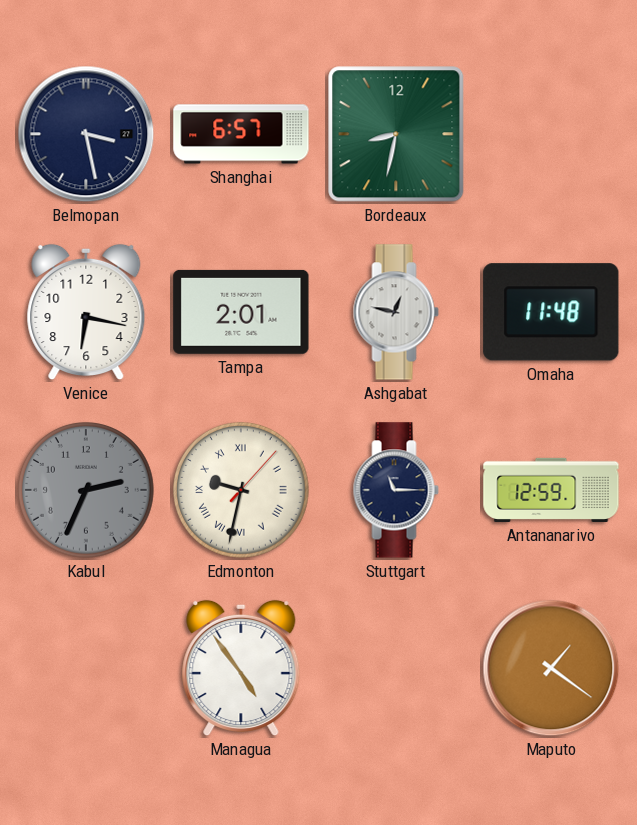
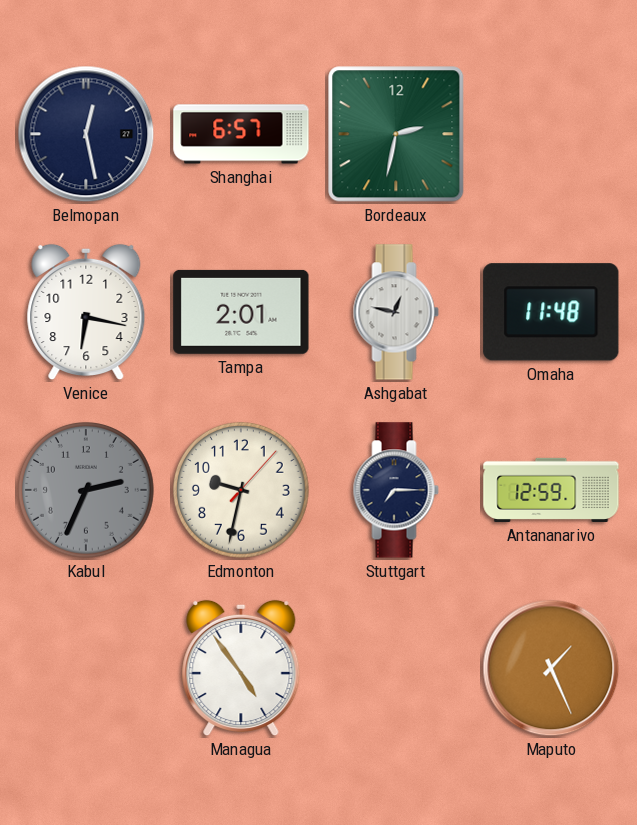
Belmopan: 3:28 -> 12:28 (86, 134)
Bordeaux: 8:32 -> 2:32 (396, 134)
Edmonton numerals: Roman -> Arabic (241, 490)
Stuttgart: 11:15 -> 7:15 (396, 490)
Maputo: 1:21 -> 1:26 (551, 668)
